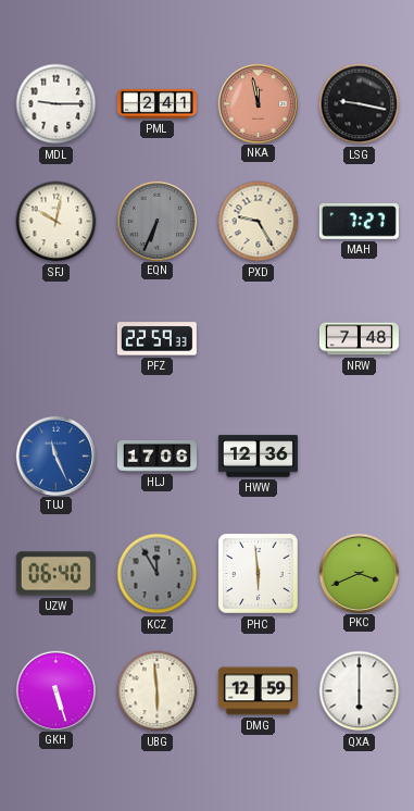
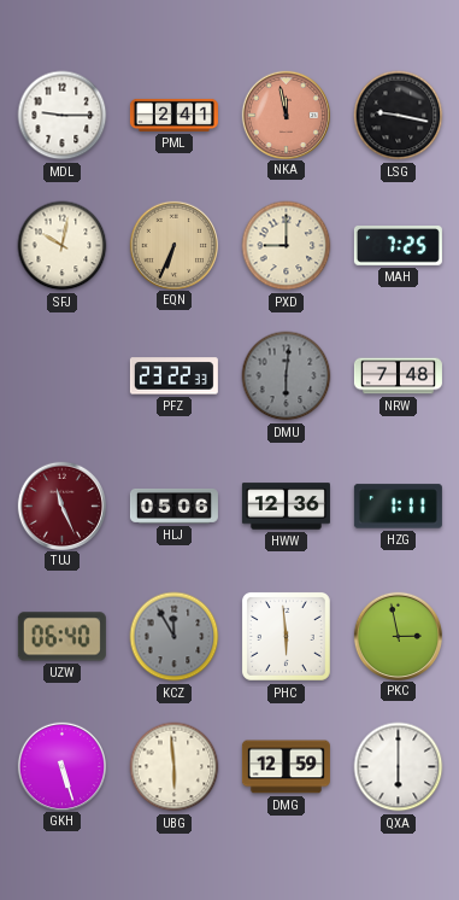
EQN dial: grey -> champagne (173, 245)
PXD: 9:25 -> 9:00 (287, 246)
MAH: 7:27 -> 7:25 (398, 246)
PFZ: 22:59 -> 23:22 (173, 376)
DMU: none -> 6:01 (287, 376)
TUJ dial: blue -> burgundy (61, 505)
HLJ: 17:06 -> 05:06 (173, 505)
HZG: none -> 1:11 (398, 507)
PKC: 3:41 -> 2:58 (398, 636)
